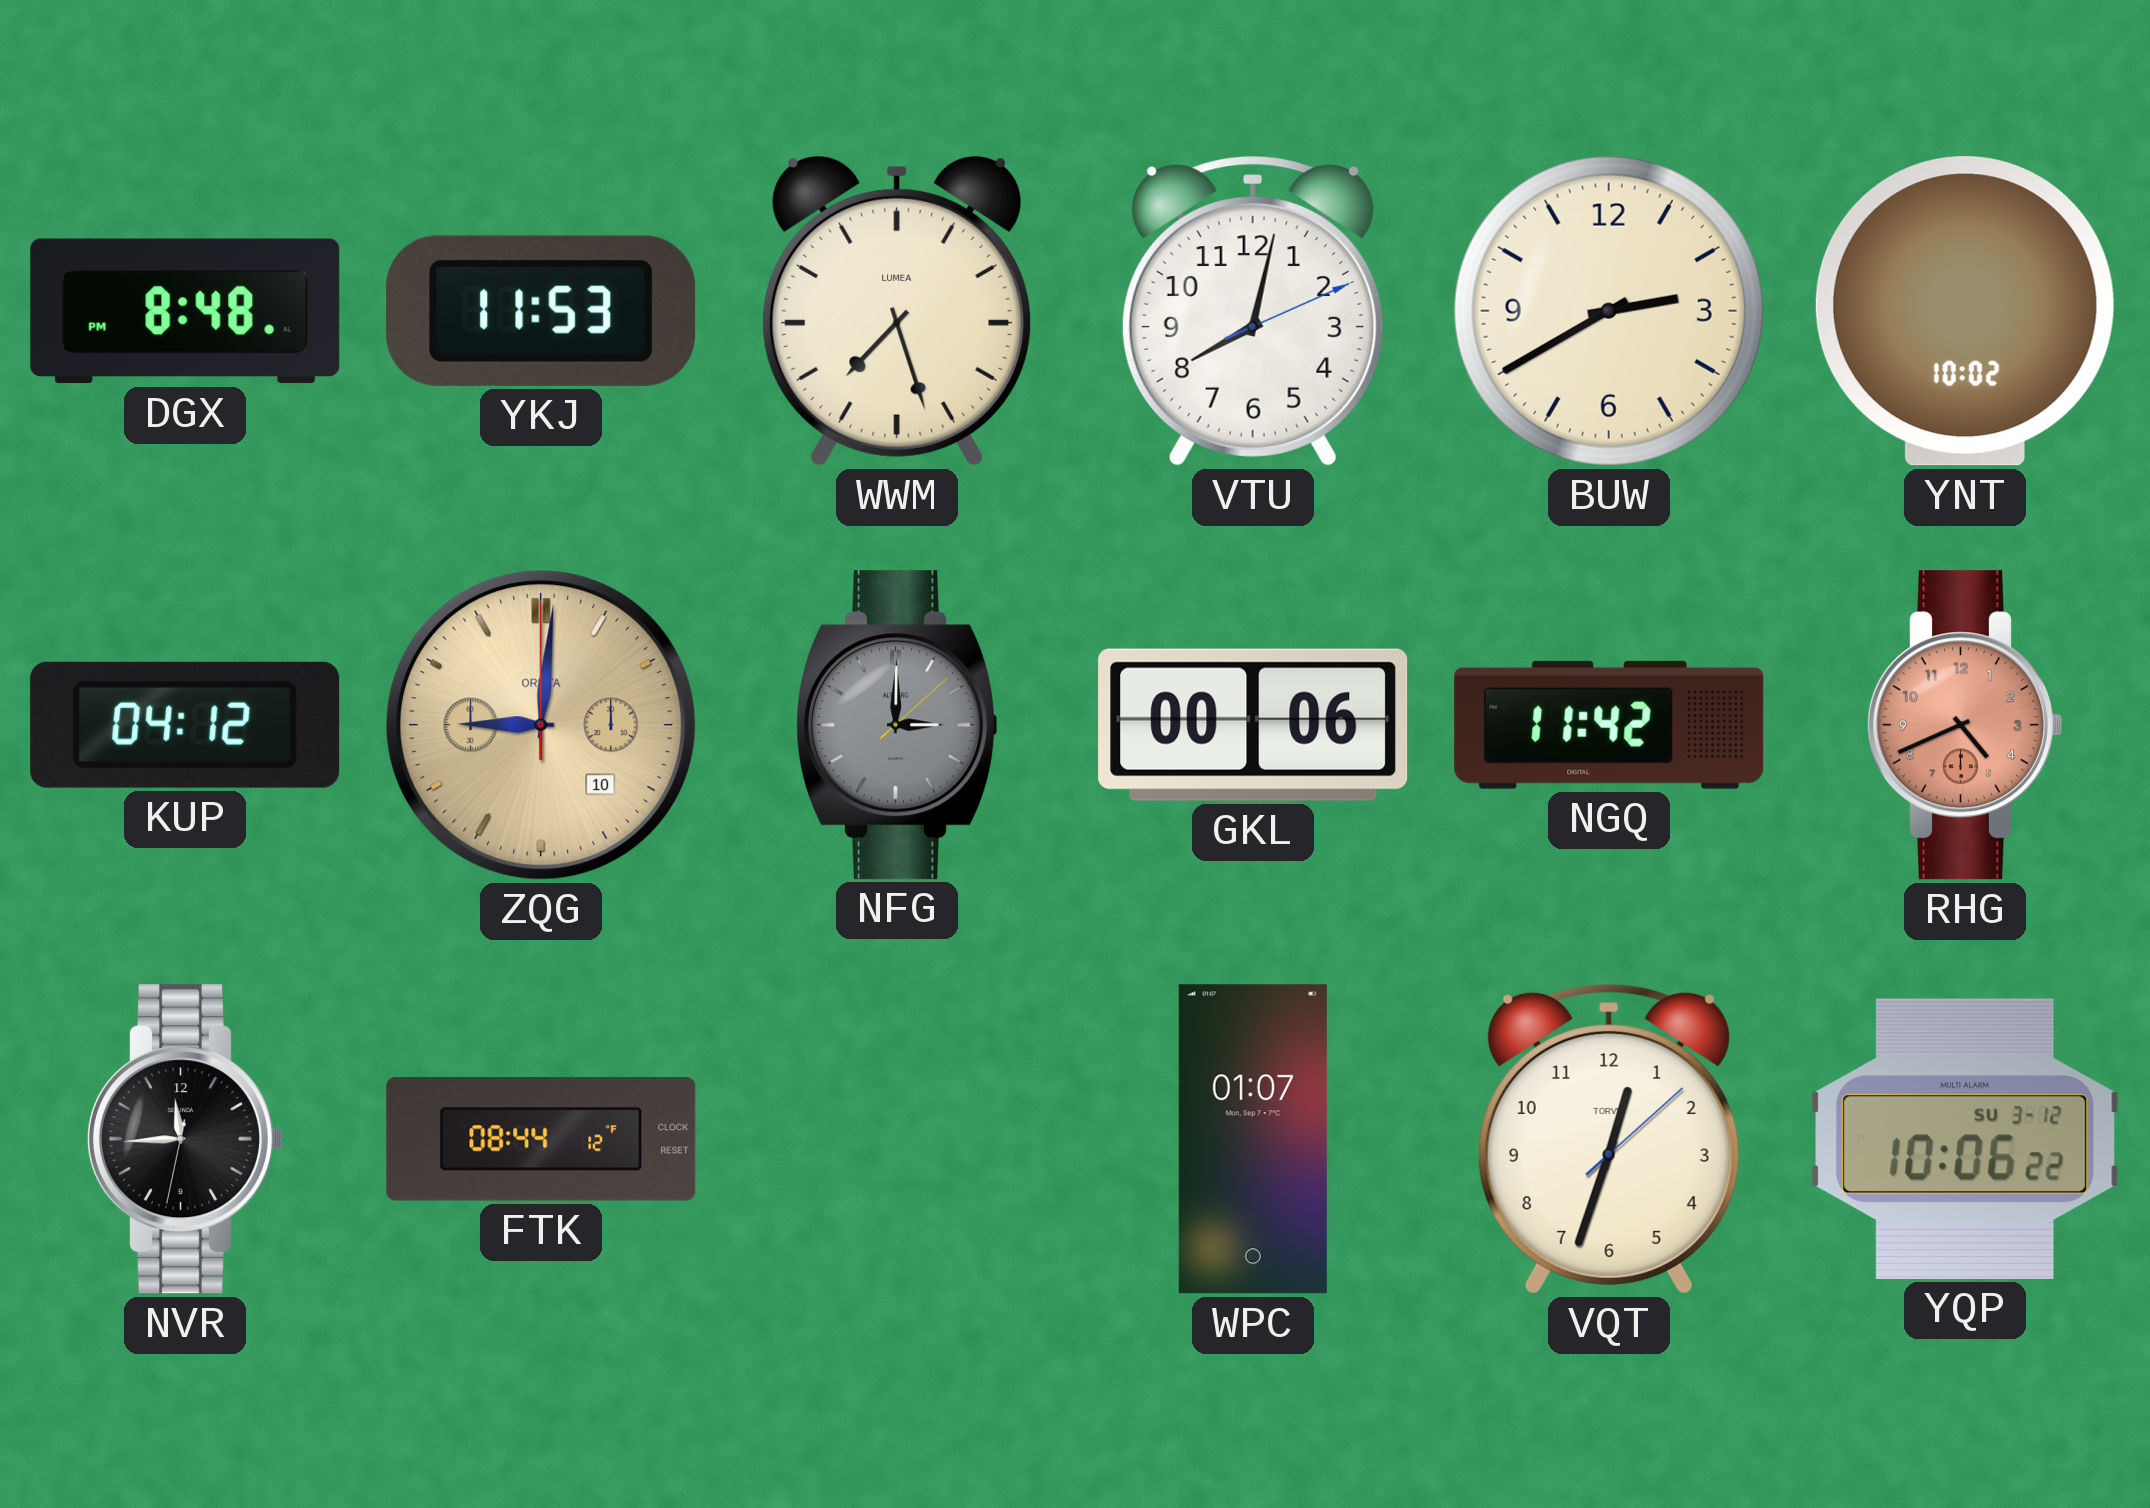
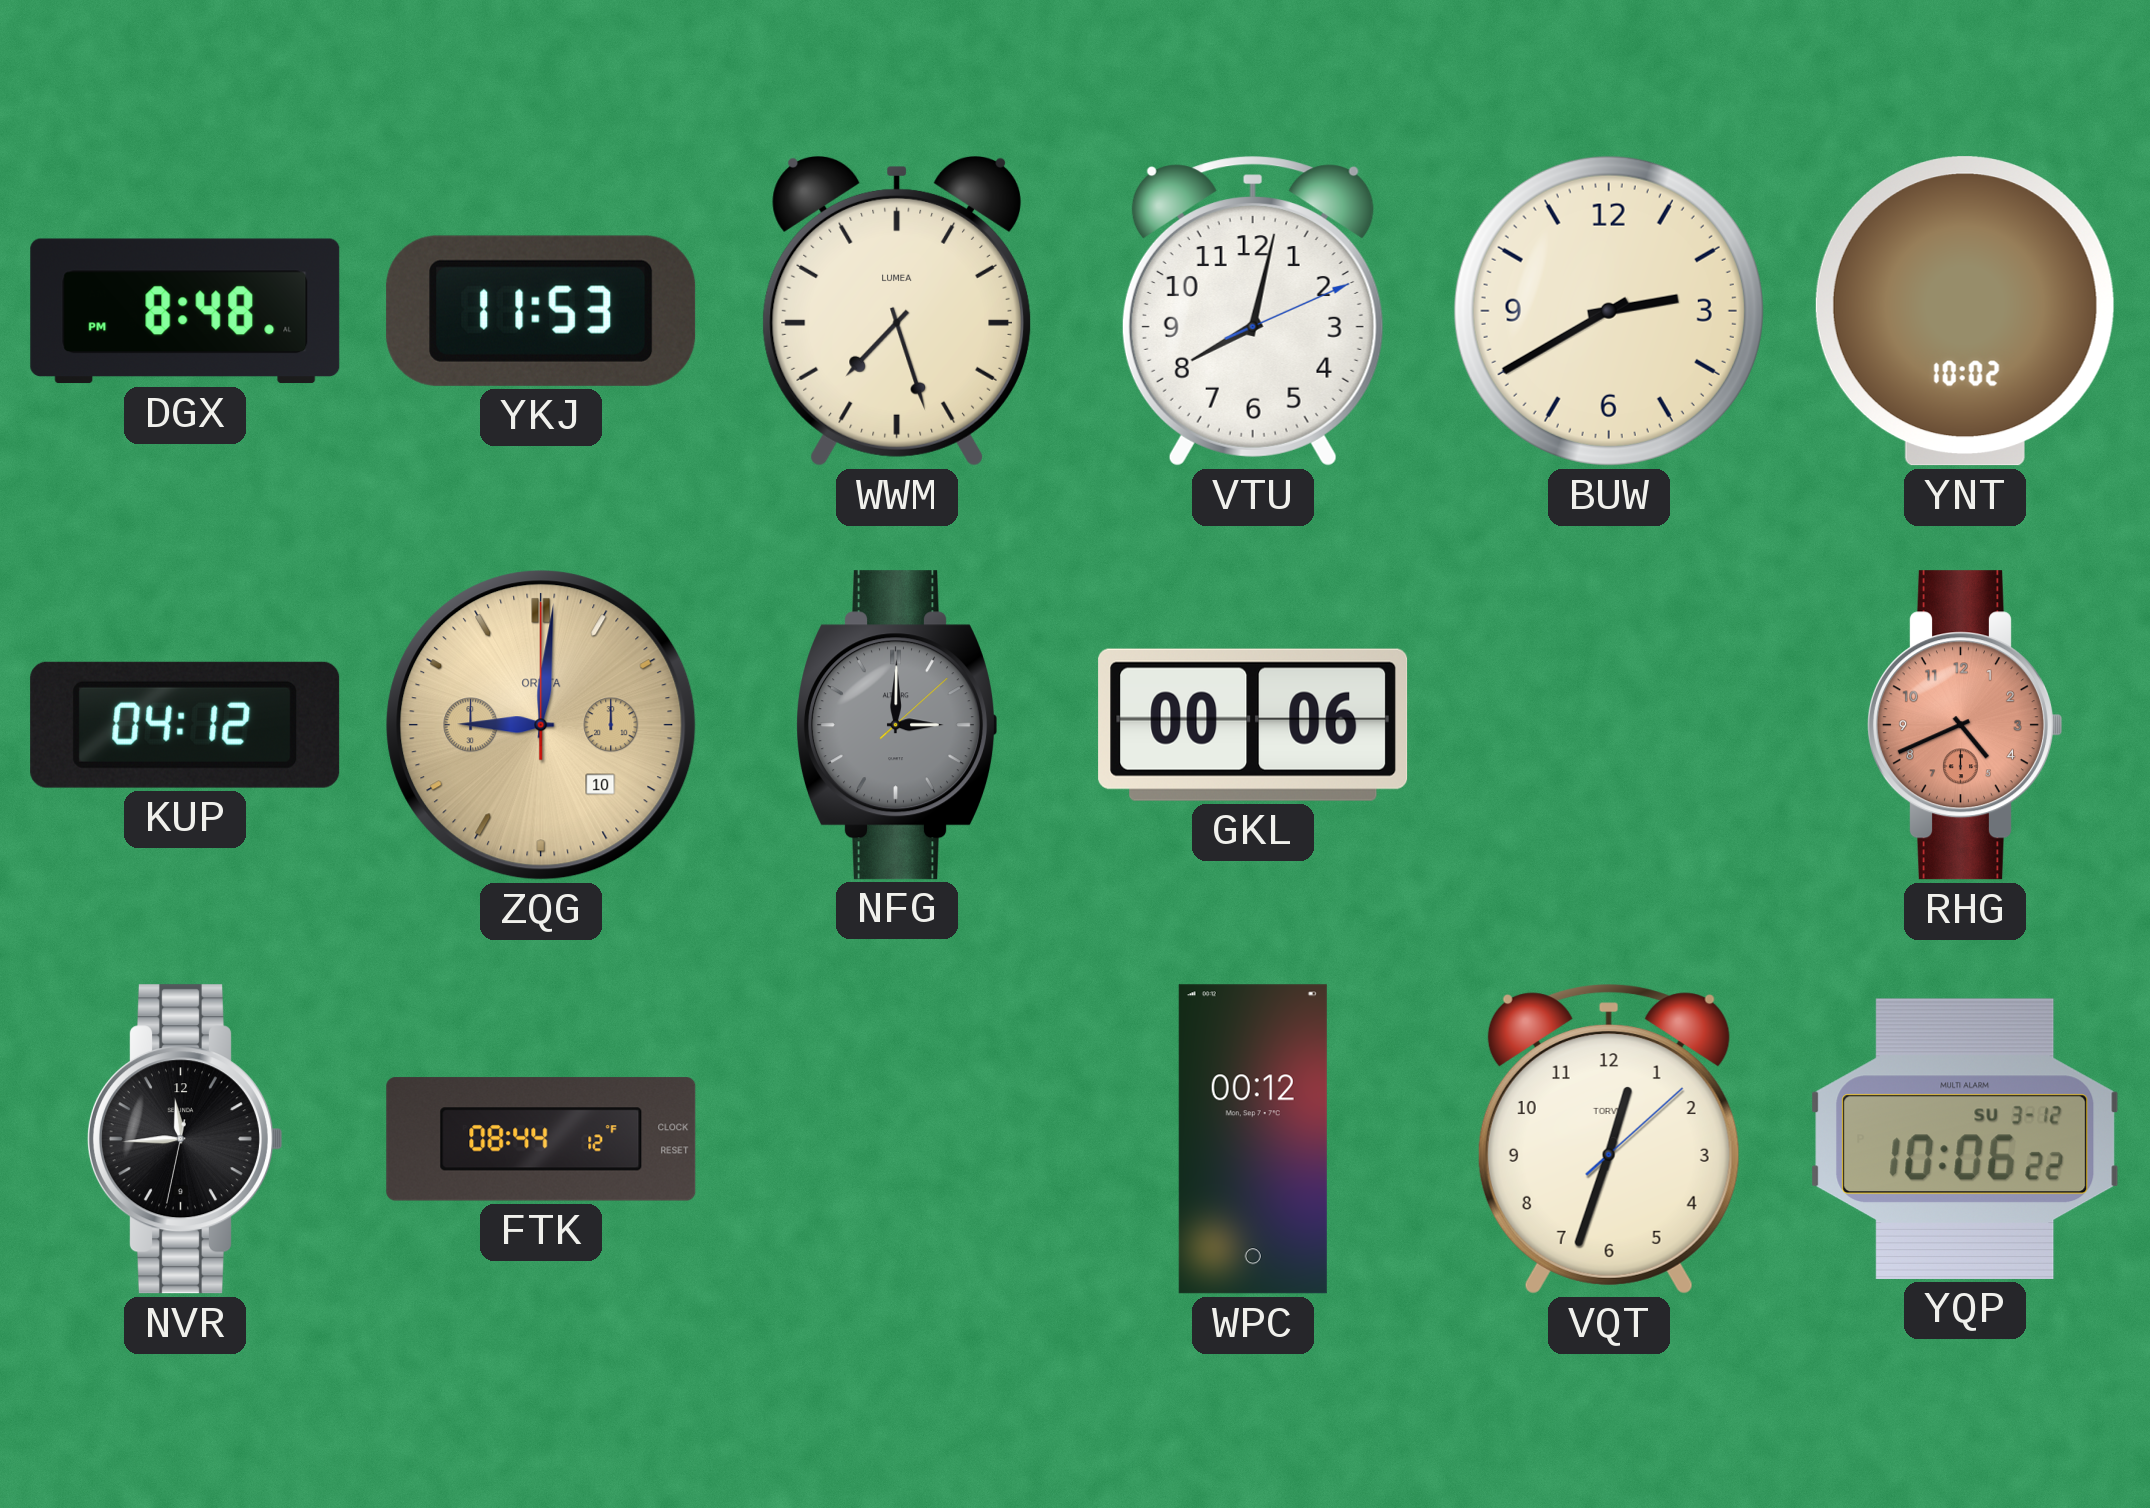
NGQ: 11:42 -> none (1609, 725)
WPC: 01:07 -> 00:12 (1253, 1139)
